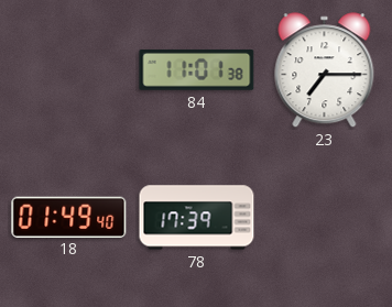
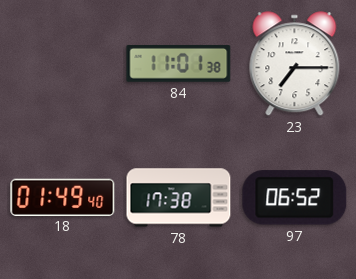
78: 17:39 -> 17:38 (179, 198)
97: none -> 06:52 (295, 198)
